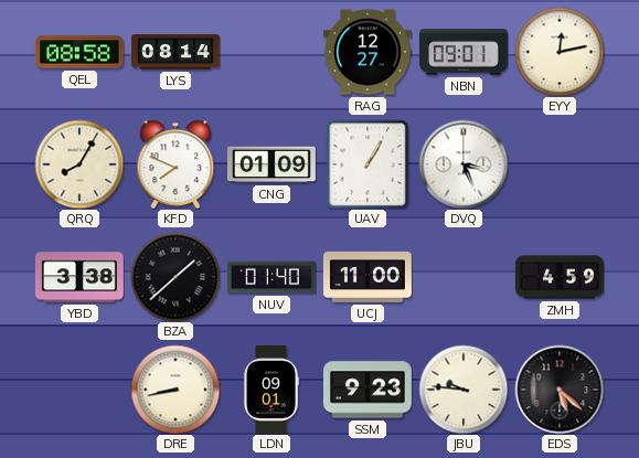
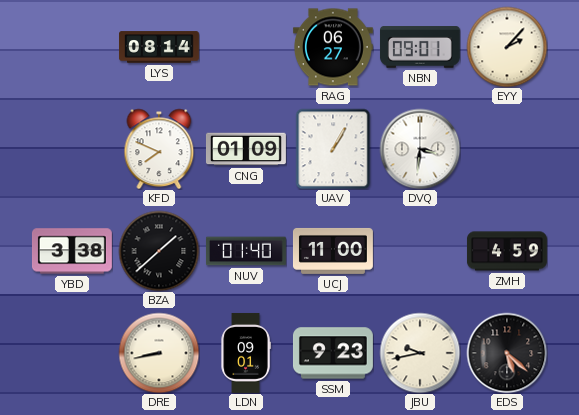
QEL: 08:58 -> none (79, 52)
RAG: 12:27 -> 06:27 (333, 47)
EYY: 12:13 -> 2:07 (507, 47)
QRQ: 8:05 -> none (79, 164)
DVQ: 3:26 -> 3:31 (420, 149)
JBU: 9:46 -> 9:43 (420, 353)
